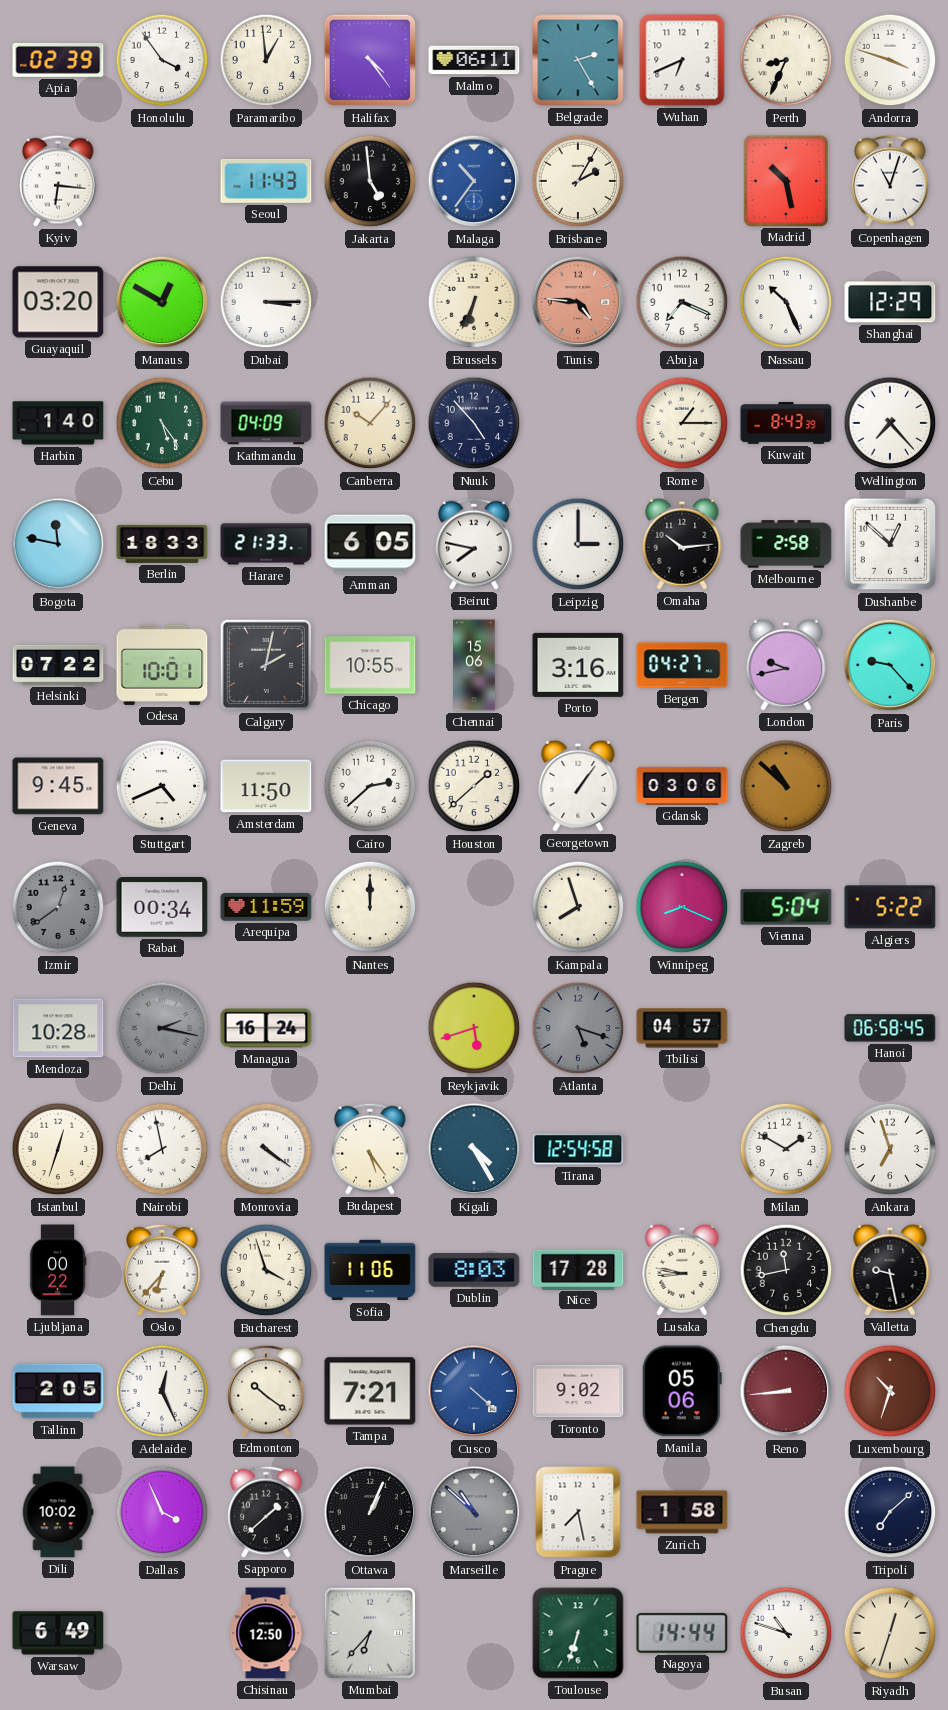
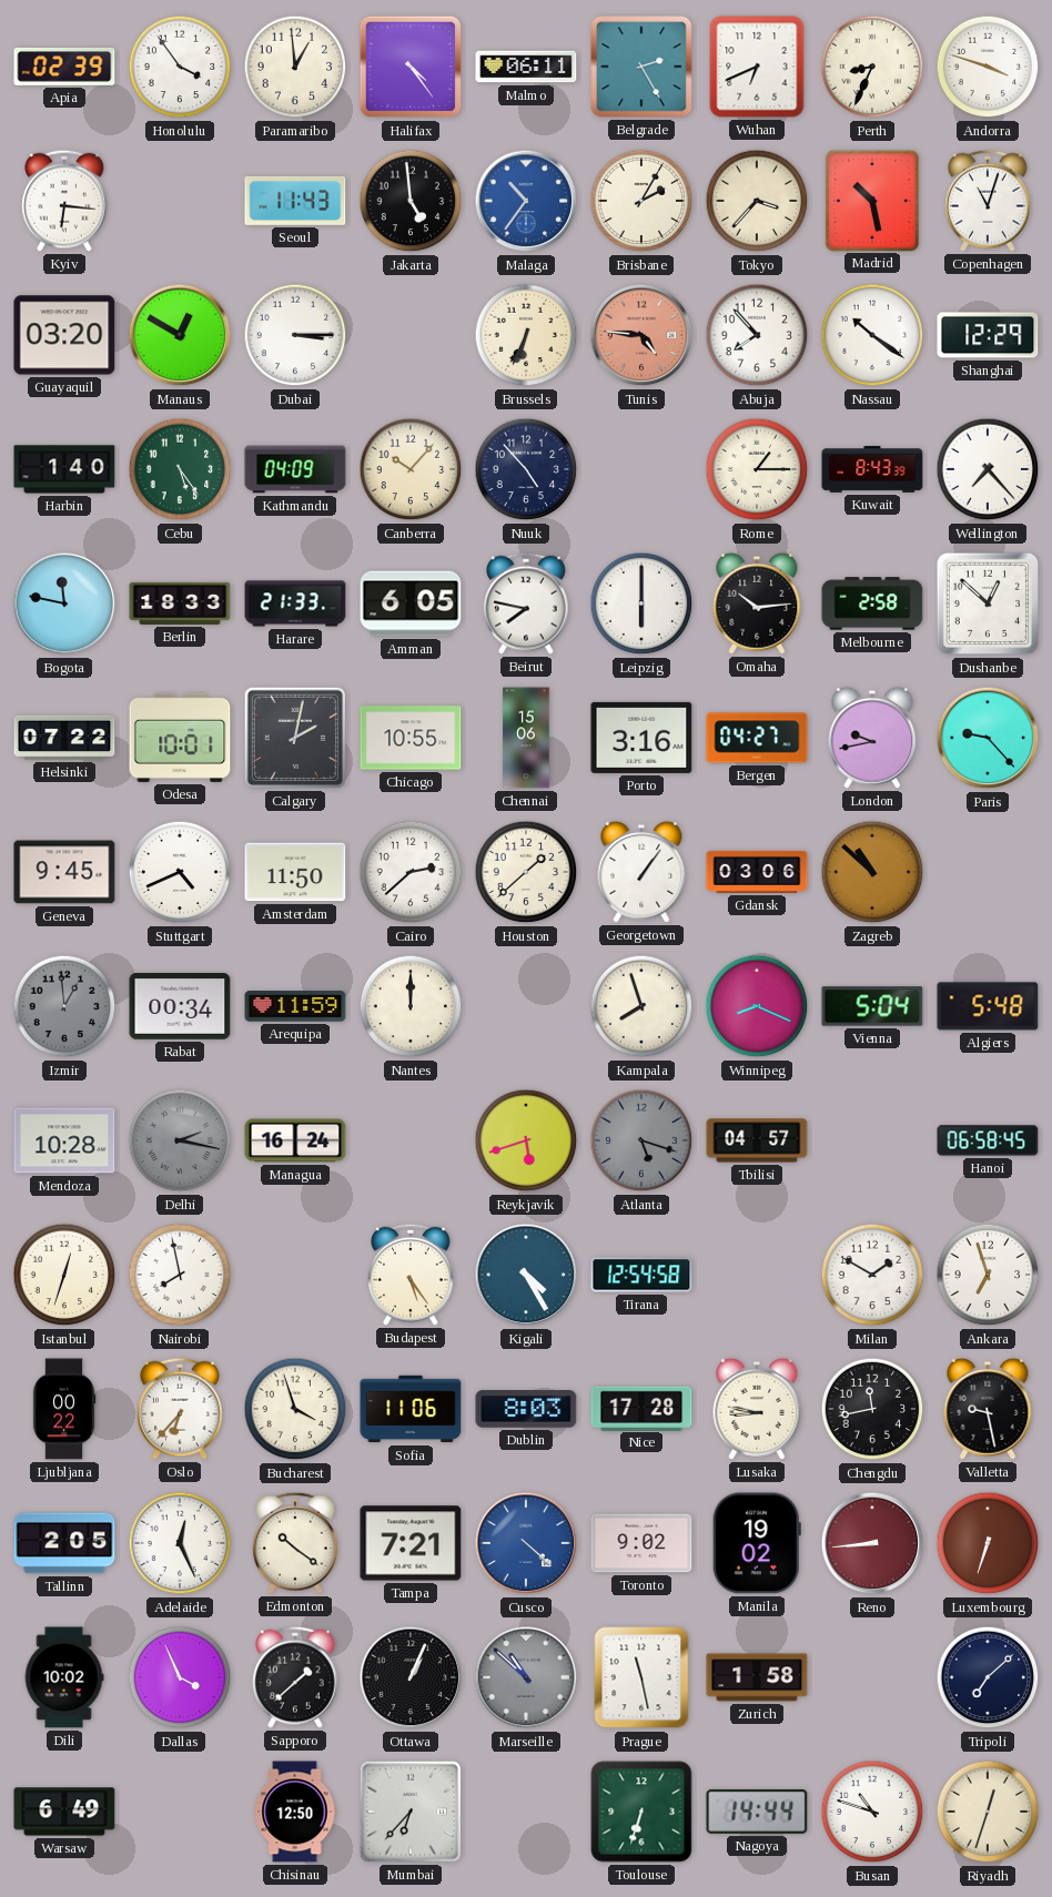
Tokyo: none -> 3:37 (757, 201)
Abuja: 7:19 -> 7:53 (757, 335)
Nassau: 10:26 -> 10:21 (872, 335)
Leipzig: 3:00 -> 6:00 (641, 603)
Izmir: 12:39 -> 12:59 (64, 1006)
Algiers: 5:22 -> 5:48 (988, 1006)
Monrovia: 4:21 -> none (266, 1149)
Manila: 05:06 -> 19:02 (757, 1543)
Luxembourg: 10:33 -> 6:33 (988, 1543)
Prague: 7:28 -> 11:28 (641, 1677)
